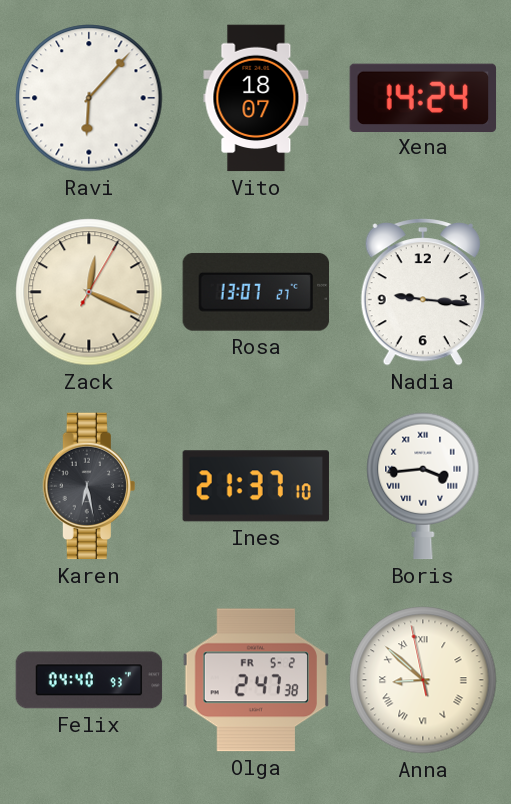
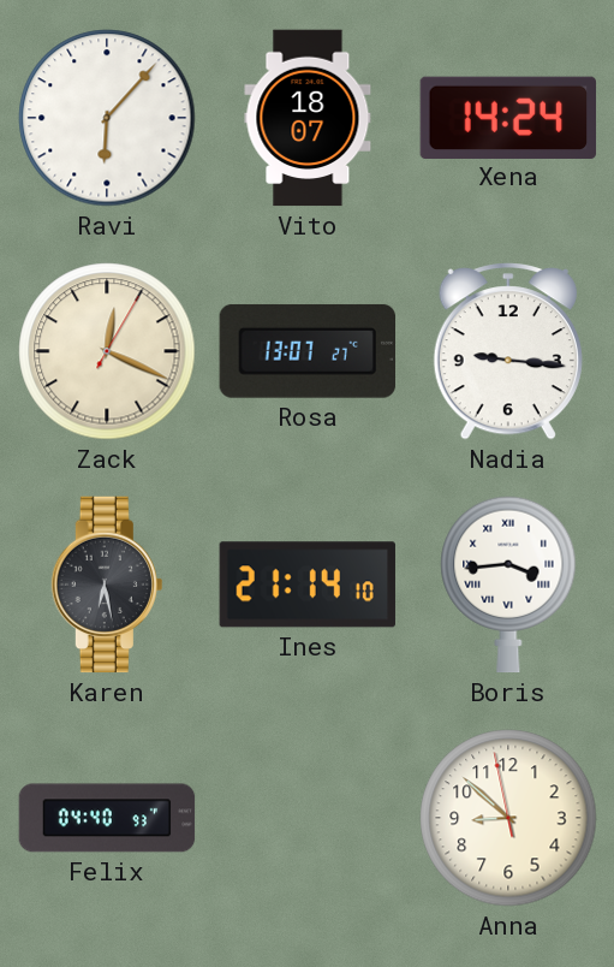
Ines: 21:37 -> 21:14 (308, 585)
Olga: 2:47 -> none (256, 680)
Anna numerals: Roman -> Arabic (508, 818)
